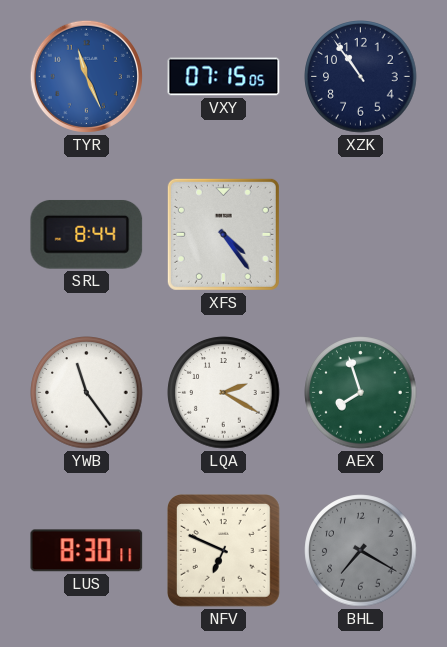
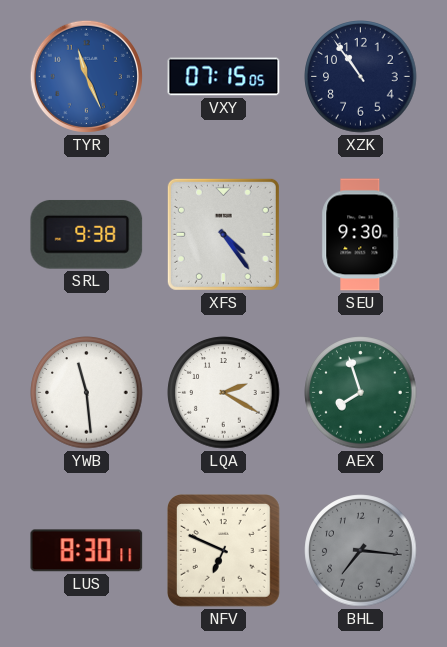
SRL: 8:44 -> 9:38 (87, 235)
SEU: none -> 9:30 (361, 235)
YWB: 11:24 -> 11:29 (87, 393)
BHL: 7:20 -> 7:16 (361, 551)
